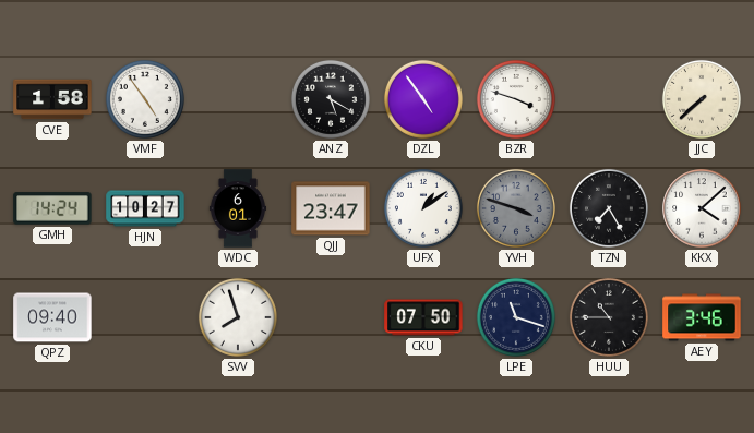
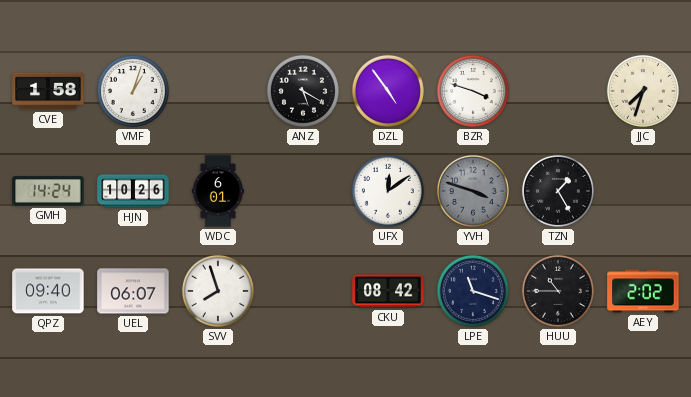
VMF: 4:54 -> 1:03 (133, 91)
JJC: 7:38 -> 7:33 (643, 91)
HJN: 10:27 -> 10:26 (133, 191)
QJJ: 23:47 -> none (331, 208)
UFX: 1:09 -> 12:09 (388, 191)
TZN: 7:25 -> 1:25 (558, 191)
KKX: 4:08 -> none (702, 208)
UEL: none -> 06:07 (133, 291)
CKU: 07:50 -> 08:42 (388, 291)
AEY: 3:46 -> 2:02 (643, 291)
